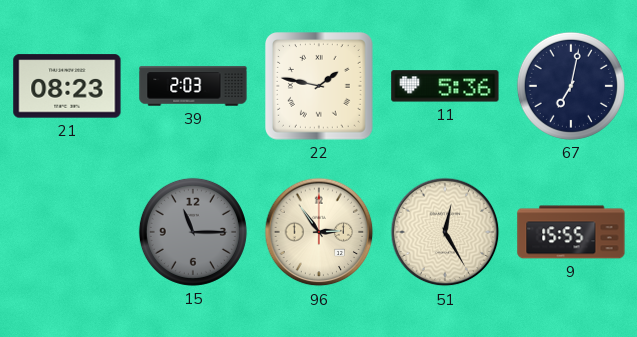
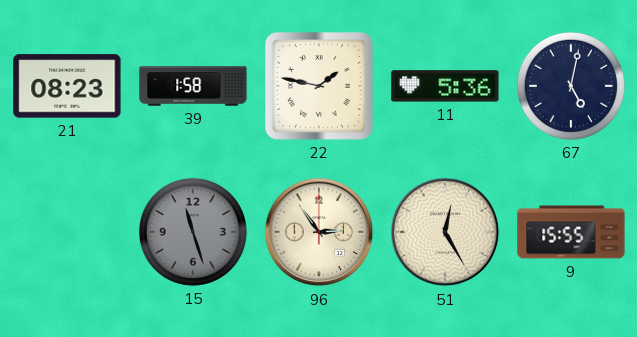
39: 2:03 -> 1:58 (193, 86)
67: 7:02 -> 5:02 (571, 86)
15: 11:15 -> 11:27 (193, 232)
